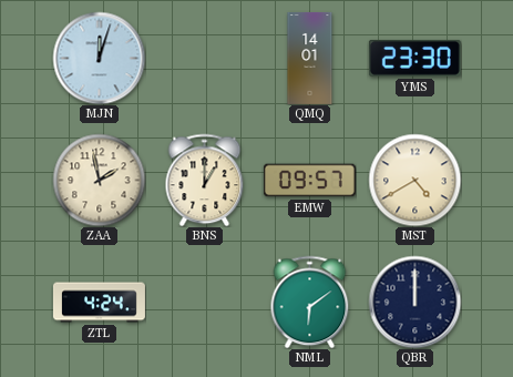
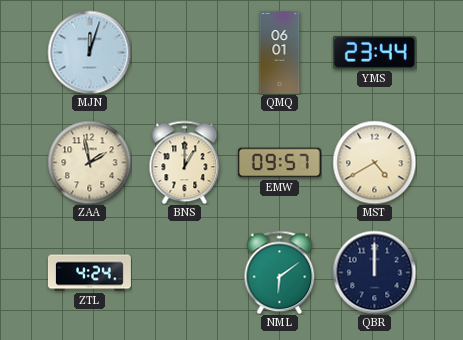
QMQ: 14:01 -> 06:01 (280, 52)
YMS: 23:30 -> 23:44 (374, 52)
